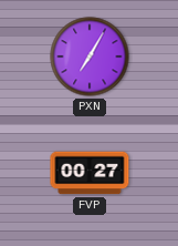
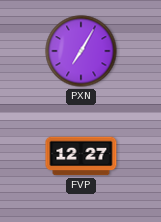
FVP: 00:27 -> 12:27 (81, 156)
